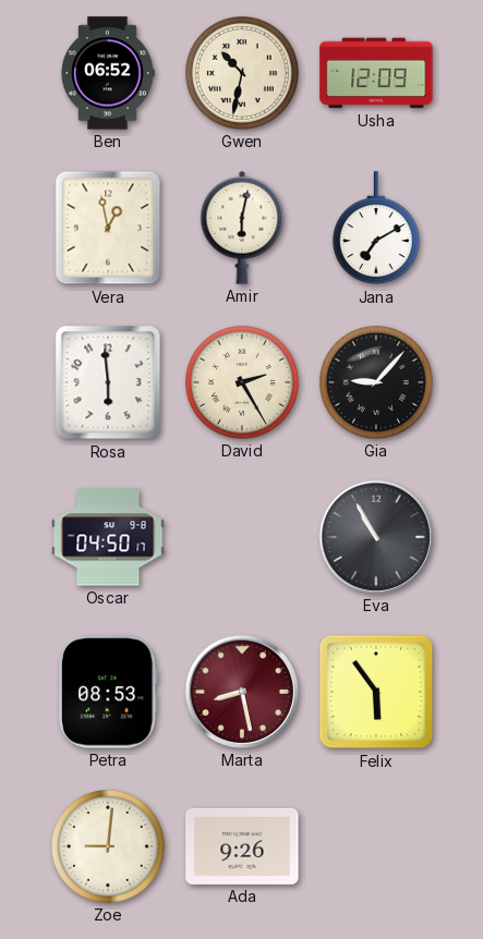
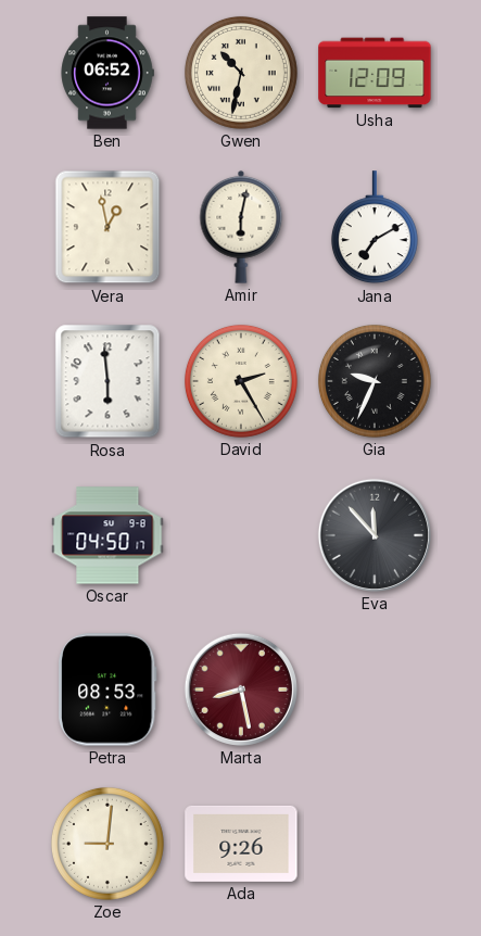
Gia: 9:07 -> 9:34 (375, 381)
Eva: 10:55 -> 11:53 (375, 535)
Felix: 5:54 -> none (376, 692)
